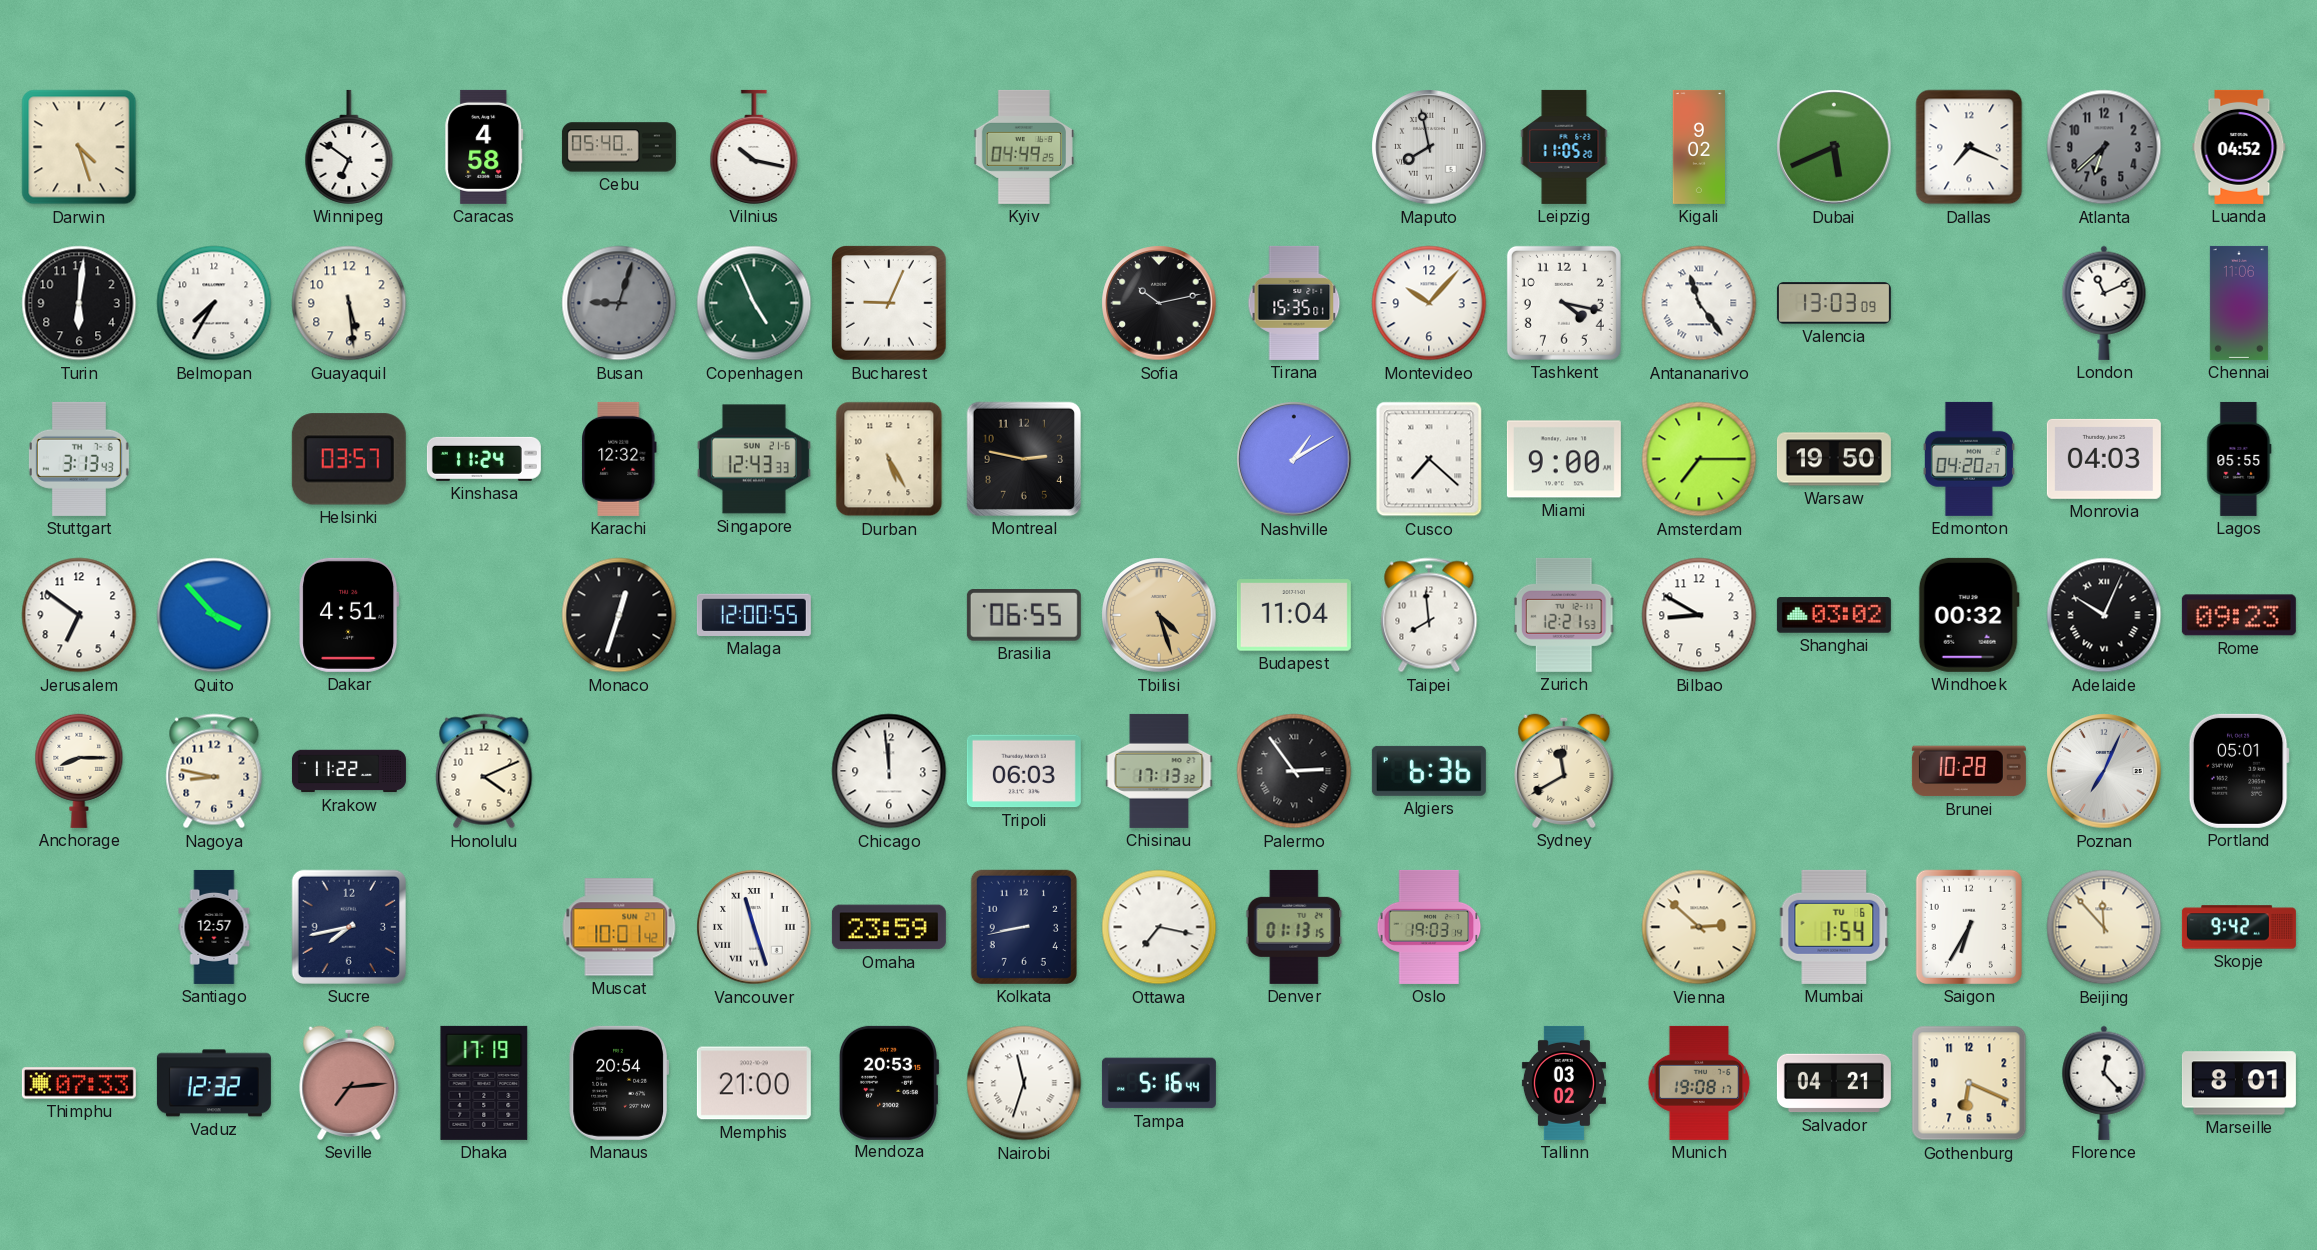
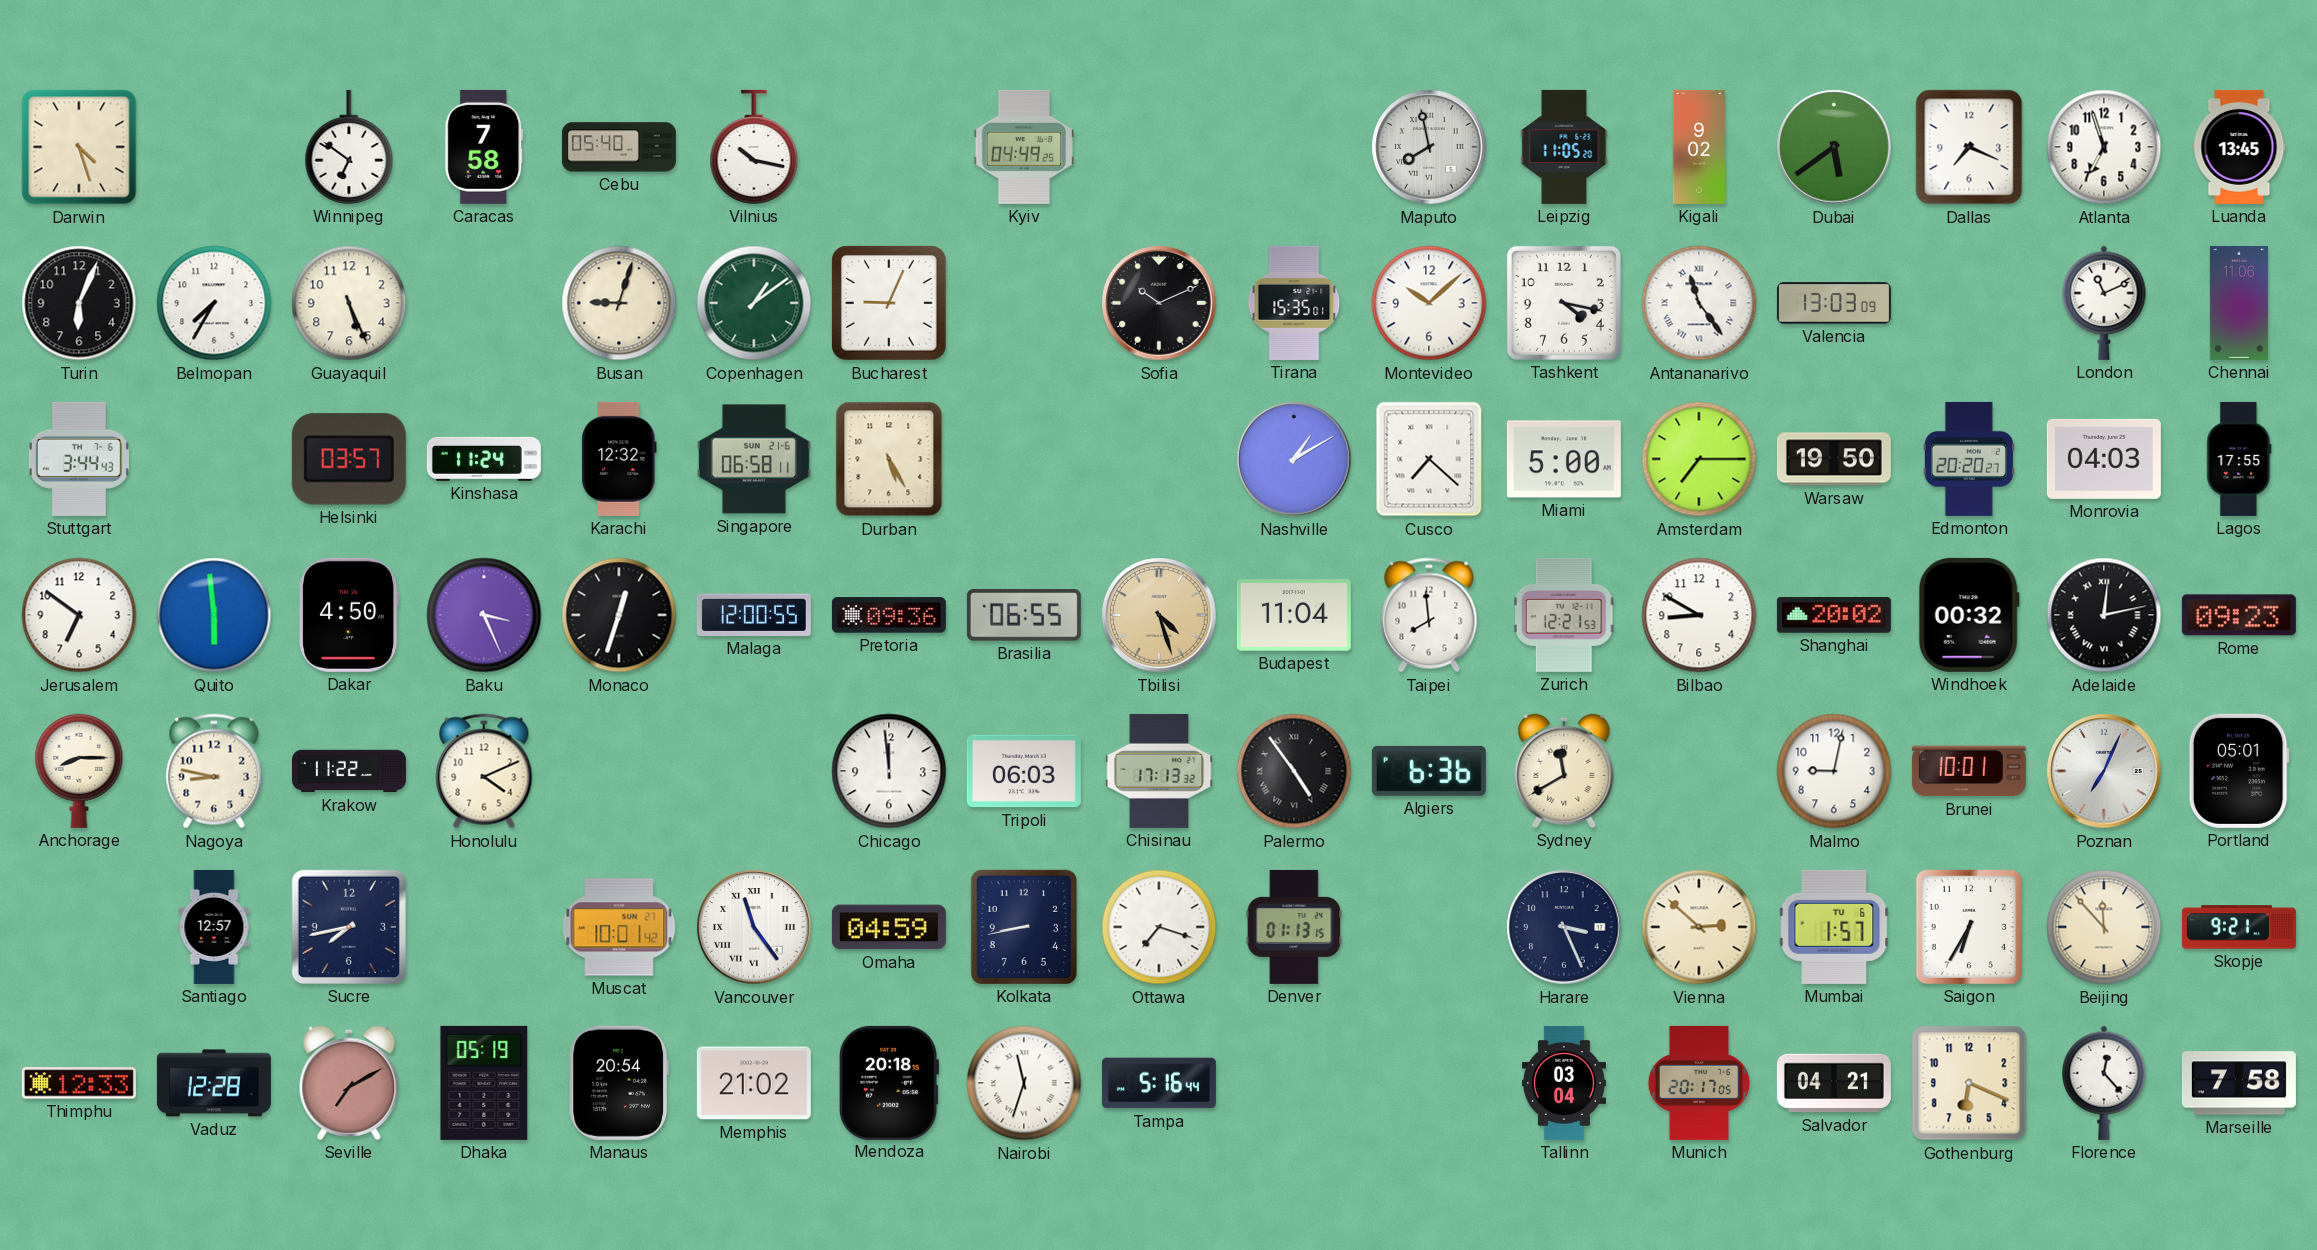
Caracas: 4:58 -> 7:58 (484, 147)
Dubai: 5:41 -> 5:39 (1834, 147)
Atlanta: 6:38 -> 6:57 (2104, 147)
Atlanta dial: grey -> white (2104, 147)
Luanda: 04:52 -> 13:45 (2239, 147)
Turin: 6:01 -> 6:04 (79, 303)
Guayaquil: 5:29 -> 5:26 (349, 303)
Busan dial: grey -> cream (619, 303)
Copenhagen: 4:56 -> 1:09 (754, 303)
Sofia: 10:13 -> 10:11 (1159, 303)
Montevideo: 10:07 -> 10:08 (1429, 303)
Stuttgart: 3:13 -> 3:44 (79, 459)
Singapore: 12:43 -> 06:58 (754, 459)
Montreal: 2:47 -> none (1024, 459)
Miami: 9:00 -> 5:00 (1564, 459)
Edmonton: 04:20 -> 20:20 (1969, 459)
Lagos: 05:55 -> 17:55 (2239, 459)
Quito: 3:53 -> 5:59 (214, 615)
Dakar: 4:51 -> 4:50 (349, 615)
Baku: none -> 3:26 (484, 615)
Pretoria: none -> 09:36 (889, 615)
Shanghai: 03:02 -> 20:02 (1834, 615)
Adelaide: 10:04 -> 12:13 (2104, 615)
Palermo: 2:54 -> 4:54 (1294, 771)
Malmo: none -> 9:02 (1834, 771)
Brunei: 10:28 -> 10:01 (1969, 771)
Vancouver: 11:27 -> 11:24 (754, 927)
Omaha: 23:59 -> 04:59 (889, 927)
Ottawa: 7:17 -> 7:18 (1159, 927)
Oslo: 19:03 -> none (1429, 927)
Harare: none -> 3:26 (1564, 927)
Mumbai: 1:54 -> 1:57 (1834, 927)
Skopje: 9:42 -> 9:21 (2239, 927)
Thimphu: 07:33 -> 12:33 (79, 1083)
Vaduz: 12:32 -> 12:28 (214, 1083)
Seville: 7:14 -> 7:10 (349, 1083)
Dhaka: 17:19 -> 05:19 (484, 1083)
Memphis: 21:00 -> 21:02 (754, 1083)
Mendoza: 20:53 -> 20:18 (890, 1083)
Tallinn: 03:02 -> 03:04 (1564, 1083)
Munich: 19:08 -> 20:17 (1699, 1083)
Marseille: 8:01 -> 7:58 (2239, 1083)
